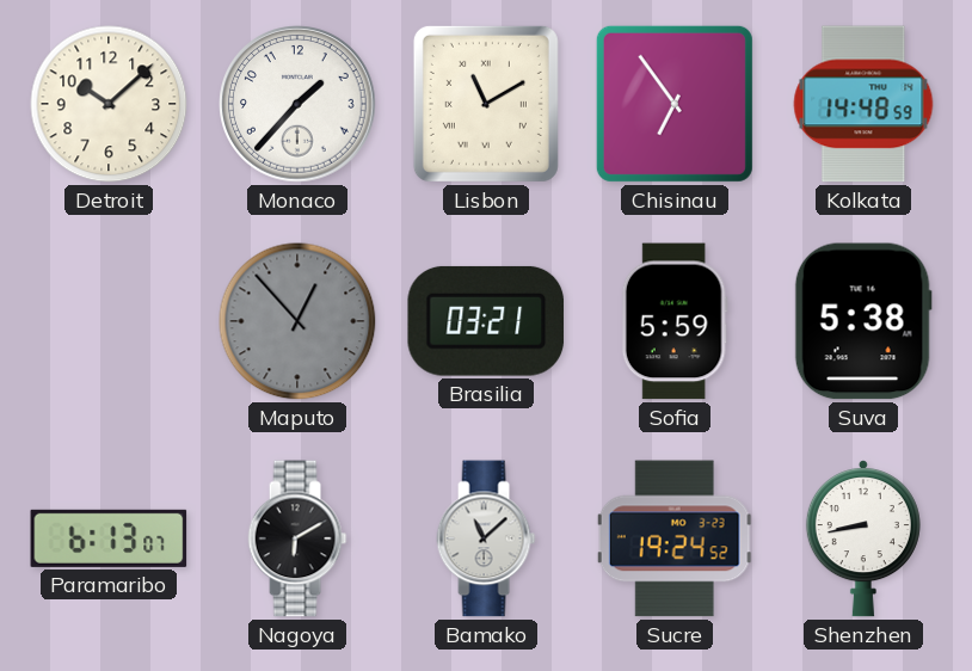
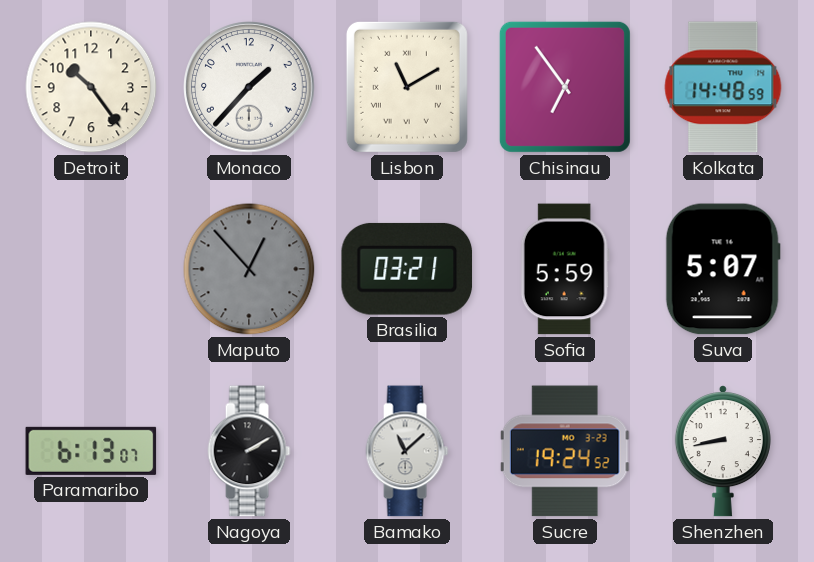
Detroit: 10:08 -> 10:24 (91, 87)
Suva: 5:38 -> 5:07 (723, 269)
Nagoya: 6:10 -> 2:10 (249, 451)
